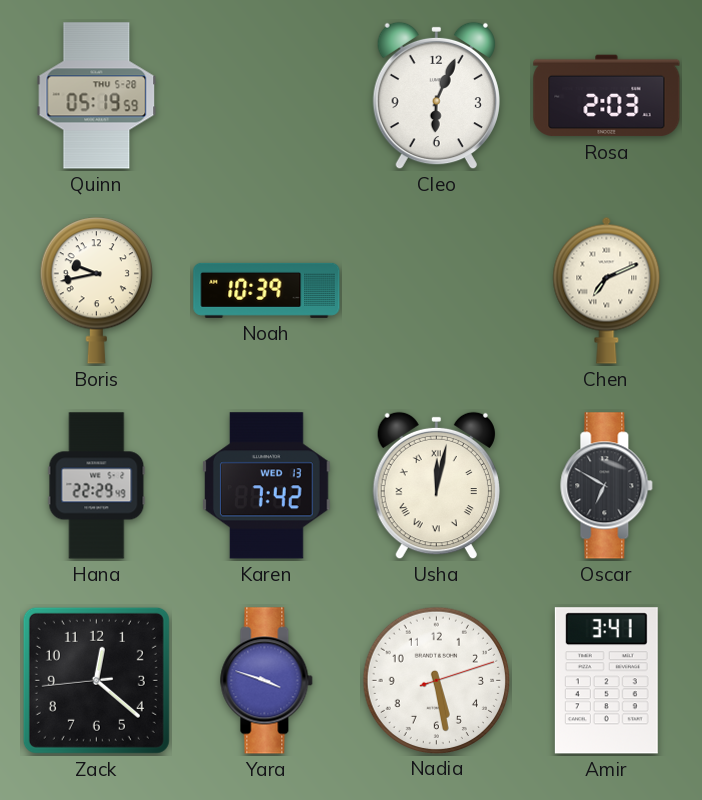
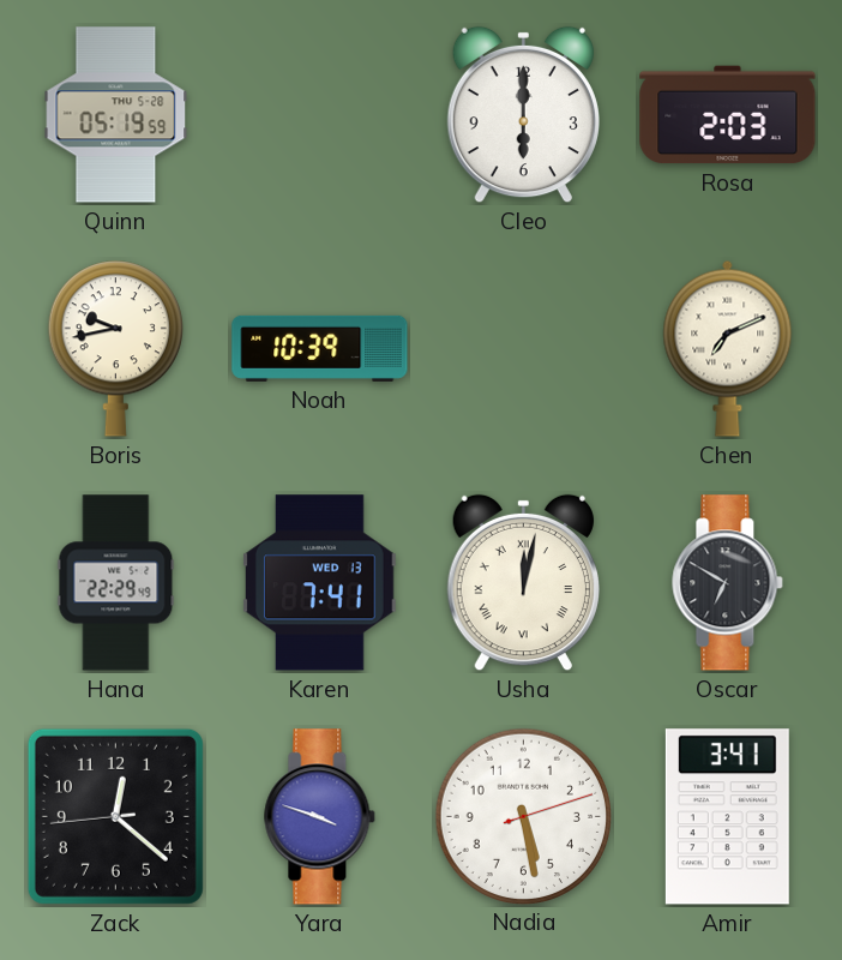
Cleo: 6:04 -> 6:00 (523, 115)
Karen: 7:42 -> 7:41 (319, 583)
